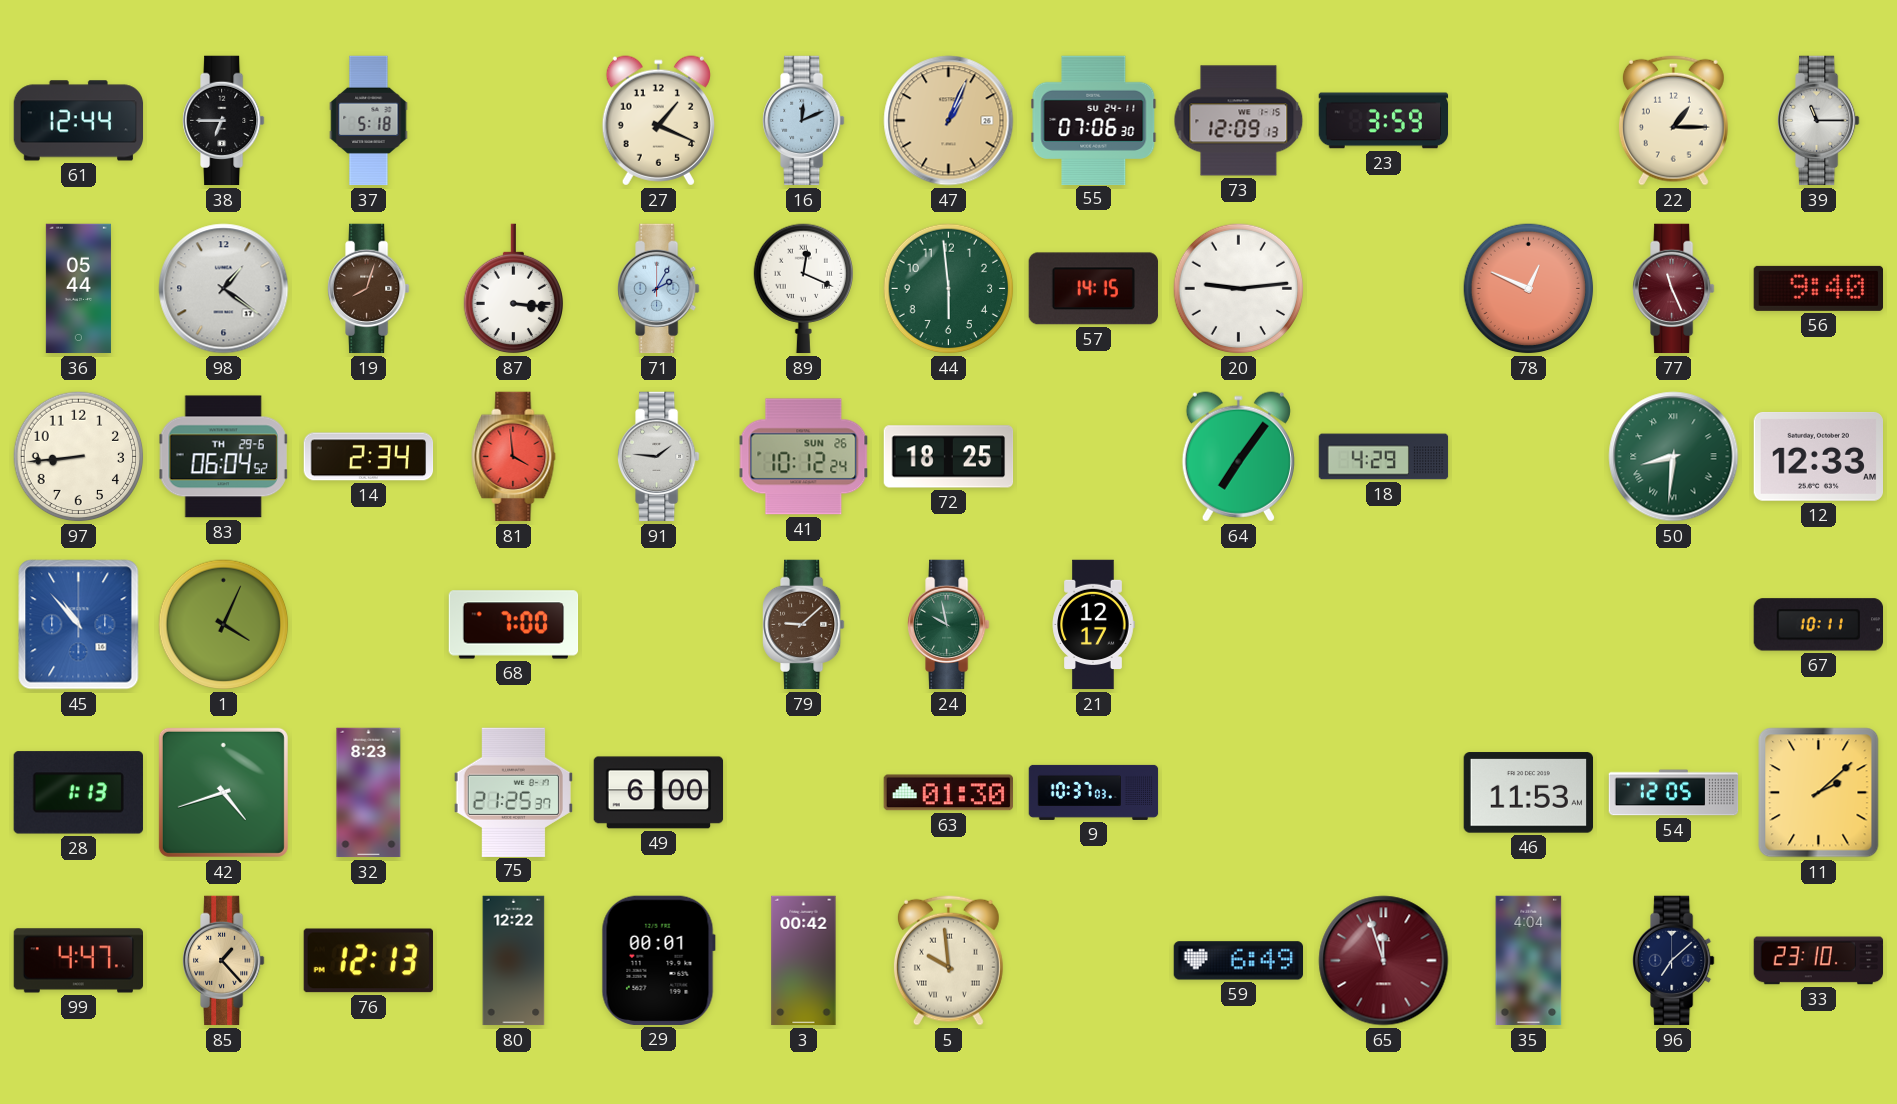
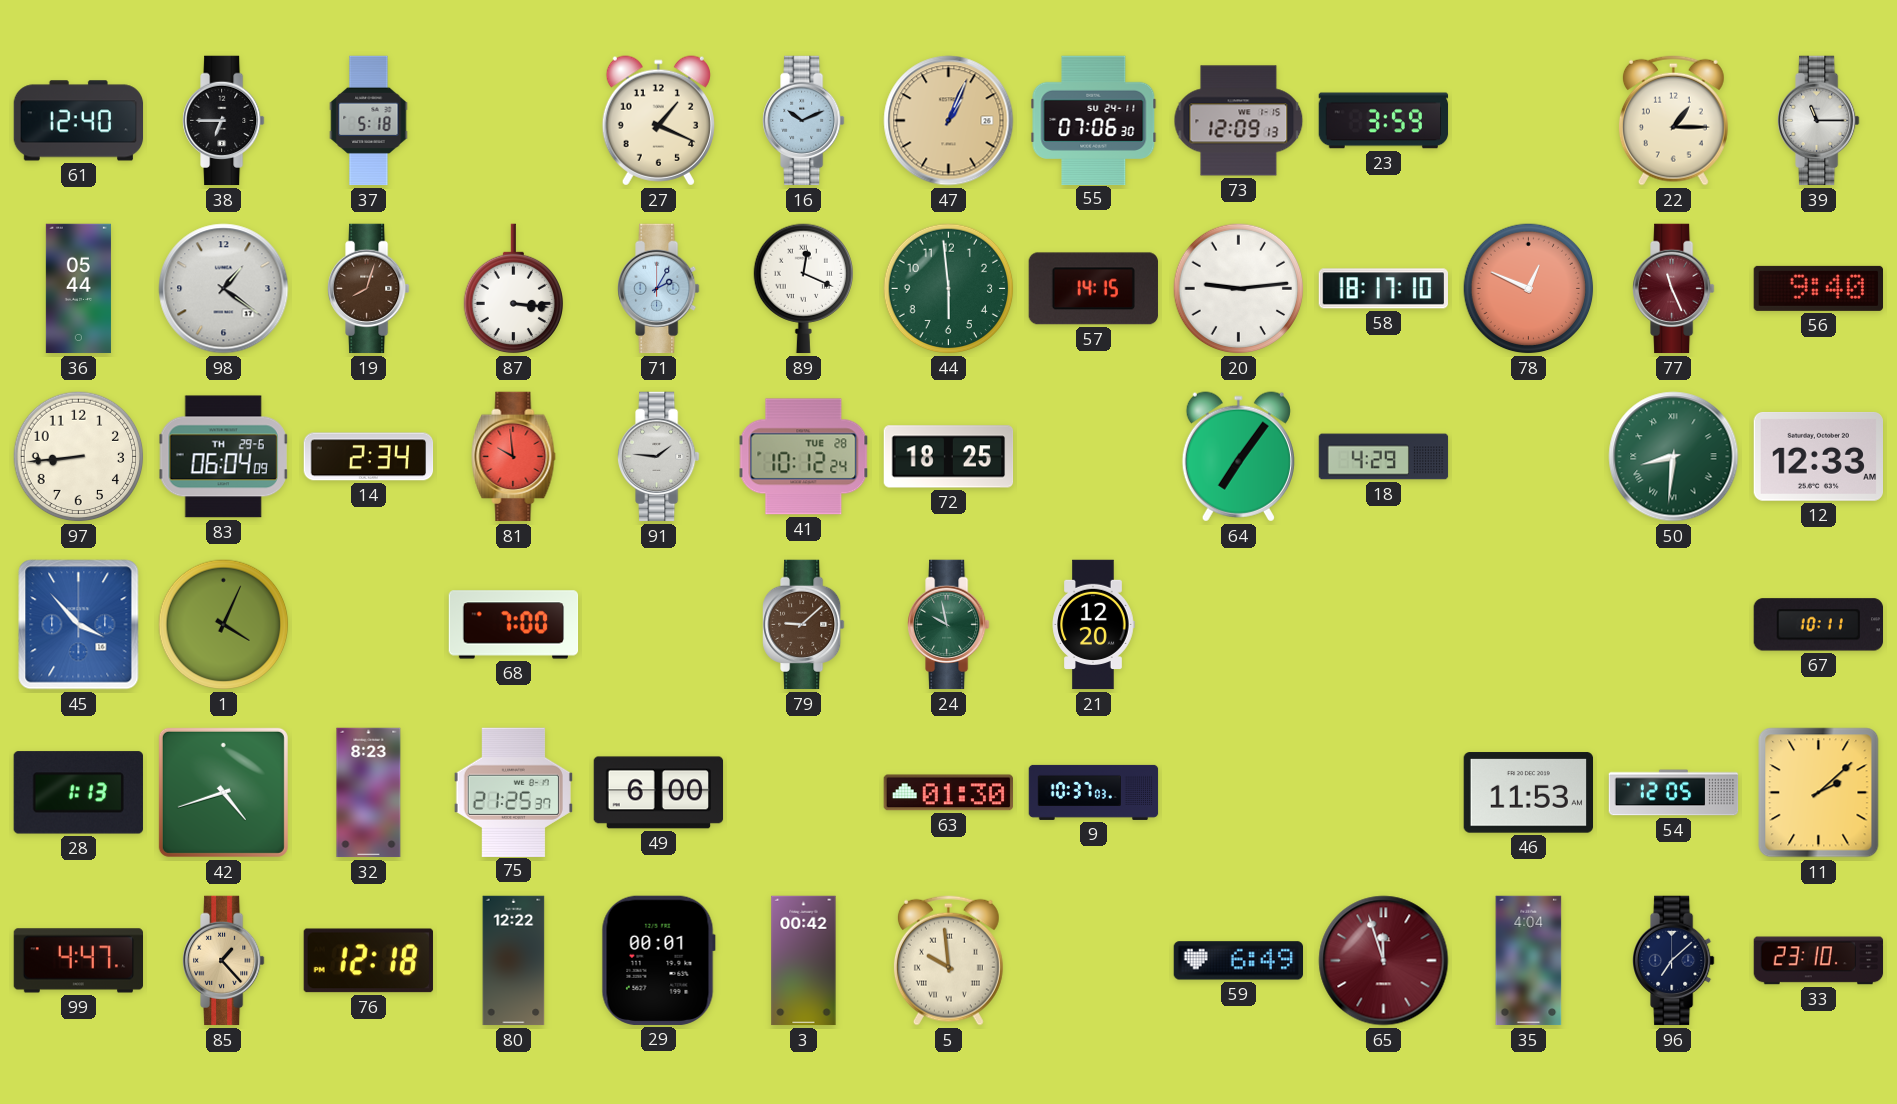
61: 12:44 -> 12:40 (79, 121)
16: 12:11 -> 10:11 (804, 121)
58: none -> 18:17 (1383, 289)
83: 06:04:52 -> 06:04:09 (224, 457)
81: 3:59 -> 9:59 (514, 457)
41 date: SUN 26 -> TUE 28 (804, 457)
45: 10:53 -> 3:53 (79, 625)
21: 12:17 -> 12:20 (1093, 625)
76: 12:13 -> 12:18 (368, 961)
